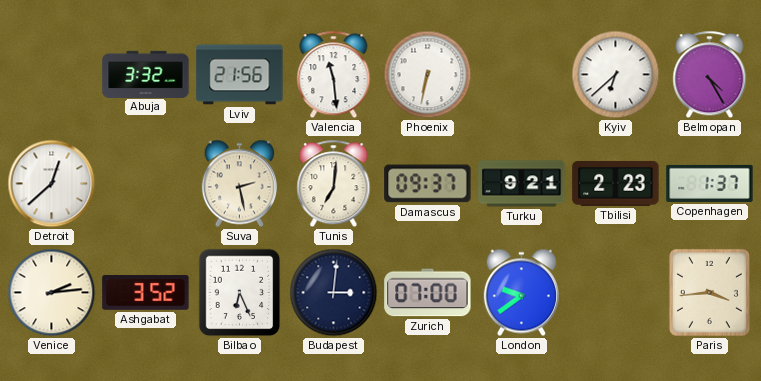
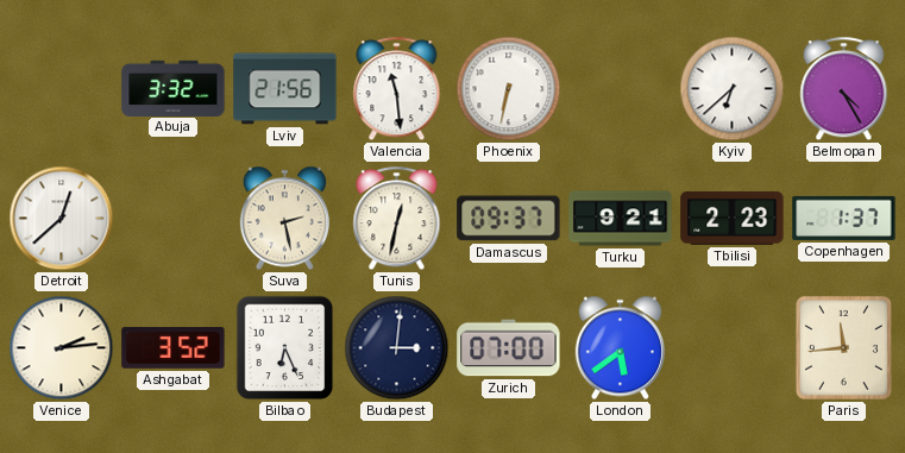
Tunis: 7:01 -> 12:32 (397, 219)
London: 9:39 -> 5:39 (620, 348)
Paris: 3:44 -> 11:44 (843, 347)
